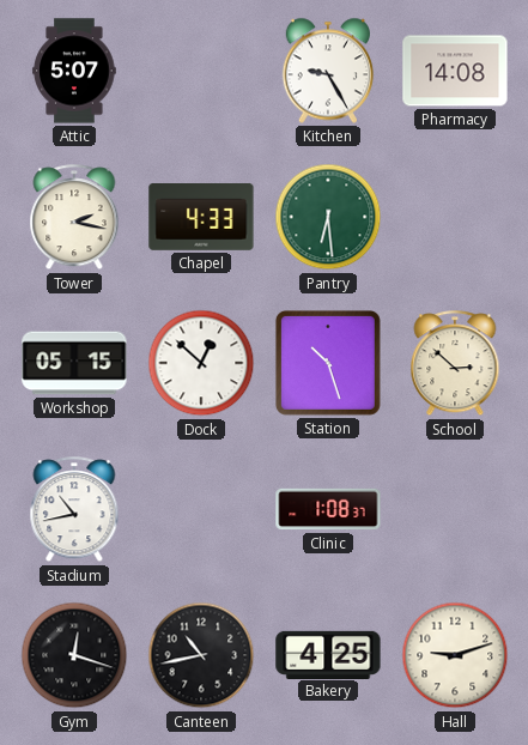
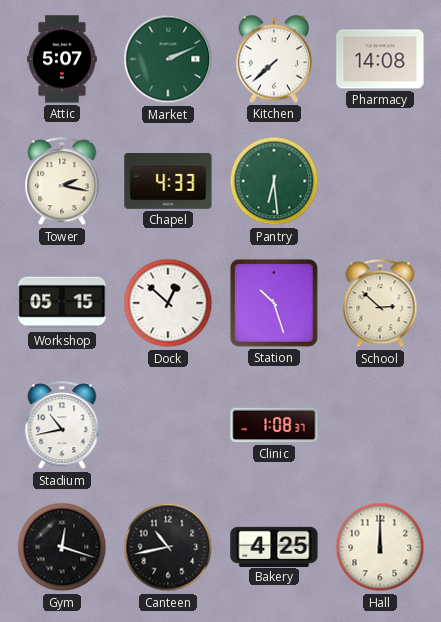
Market: none -> 2:11 (168, 59)
Kitchen: 9:25 -> 7:38 (273, 59)
Hall: 9:12 -> 12:00 (380, 547)
